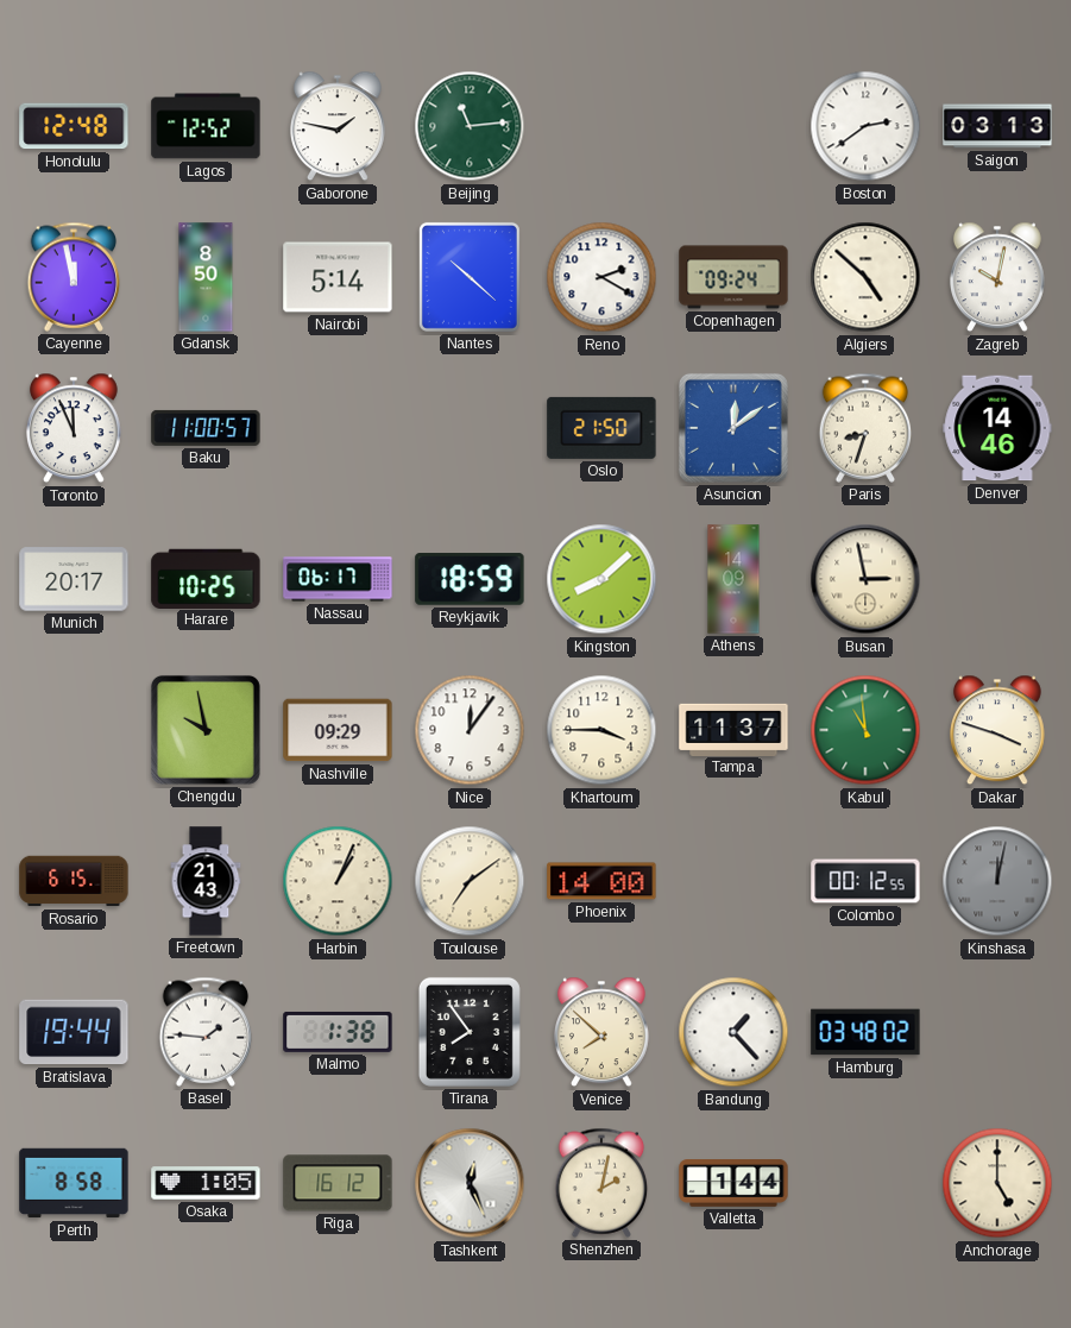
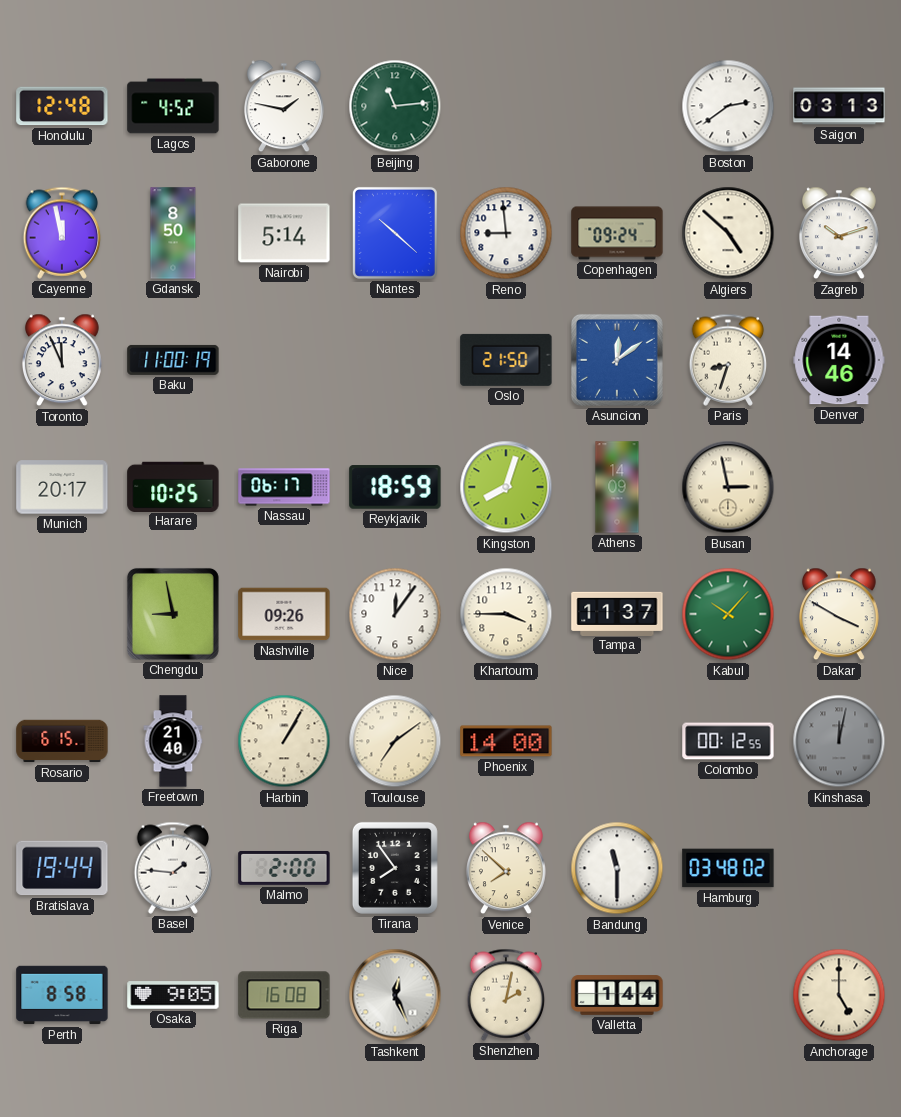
Lagos: 12:52 -> 4:52 (173, 106)
Reno: 2:20 -> 8:59 (506, 233)
Zagreb: 10:02 -> 10:12 (839, 233)
Baku: 11:00:57 -> 11:00:19 (173, 360)
Kingston: 8:08 -> 8:03 (506, 487)
Chengdu: 9:58 -> 8:58 (173, 614)
Nashville: 09:29 -> 09:26 (284, 614)
Kabul: 10:59 -> 10:07 (728, 614)
Dakar: 3:48 -> 3:50 (839, 614)
Freetown: 21:43 -> 21:40 (173, 741)
Harbin: 1:04 -> 1:05 (284, 741)
Malmo: 1:38 -> 2:00 (284, 868)
Bandung: 1:23 -> 11:30 (617, 868)
Osaka: 1:05 -> 9:05 (173, 995)
Riga: 16:12 -> 16:08 (284, 995)
